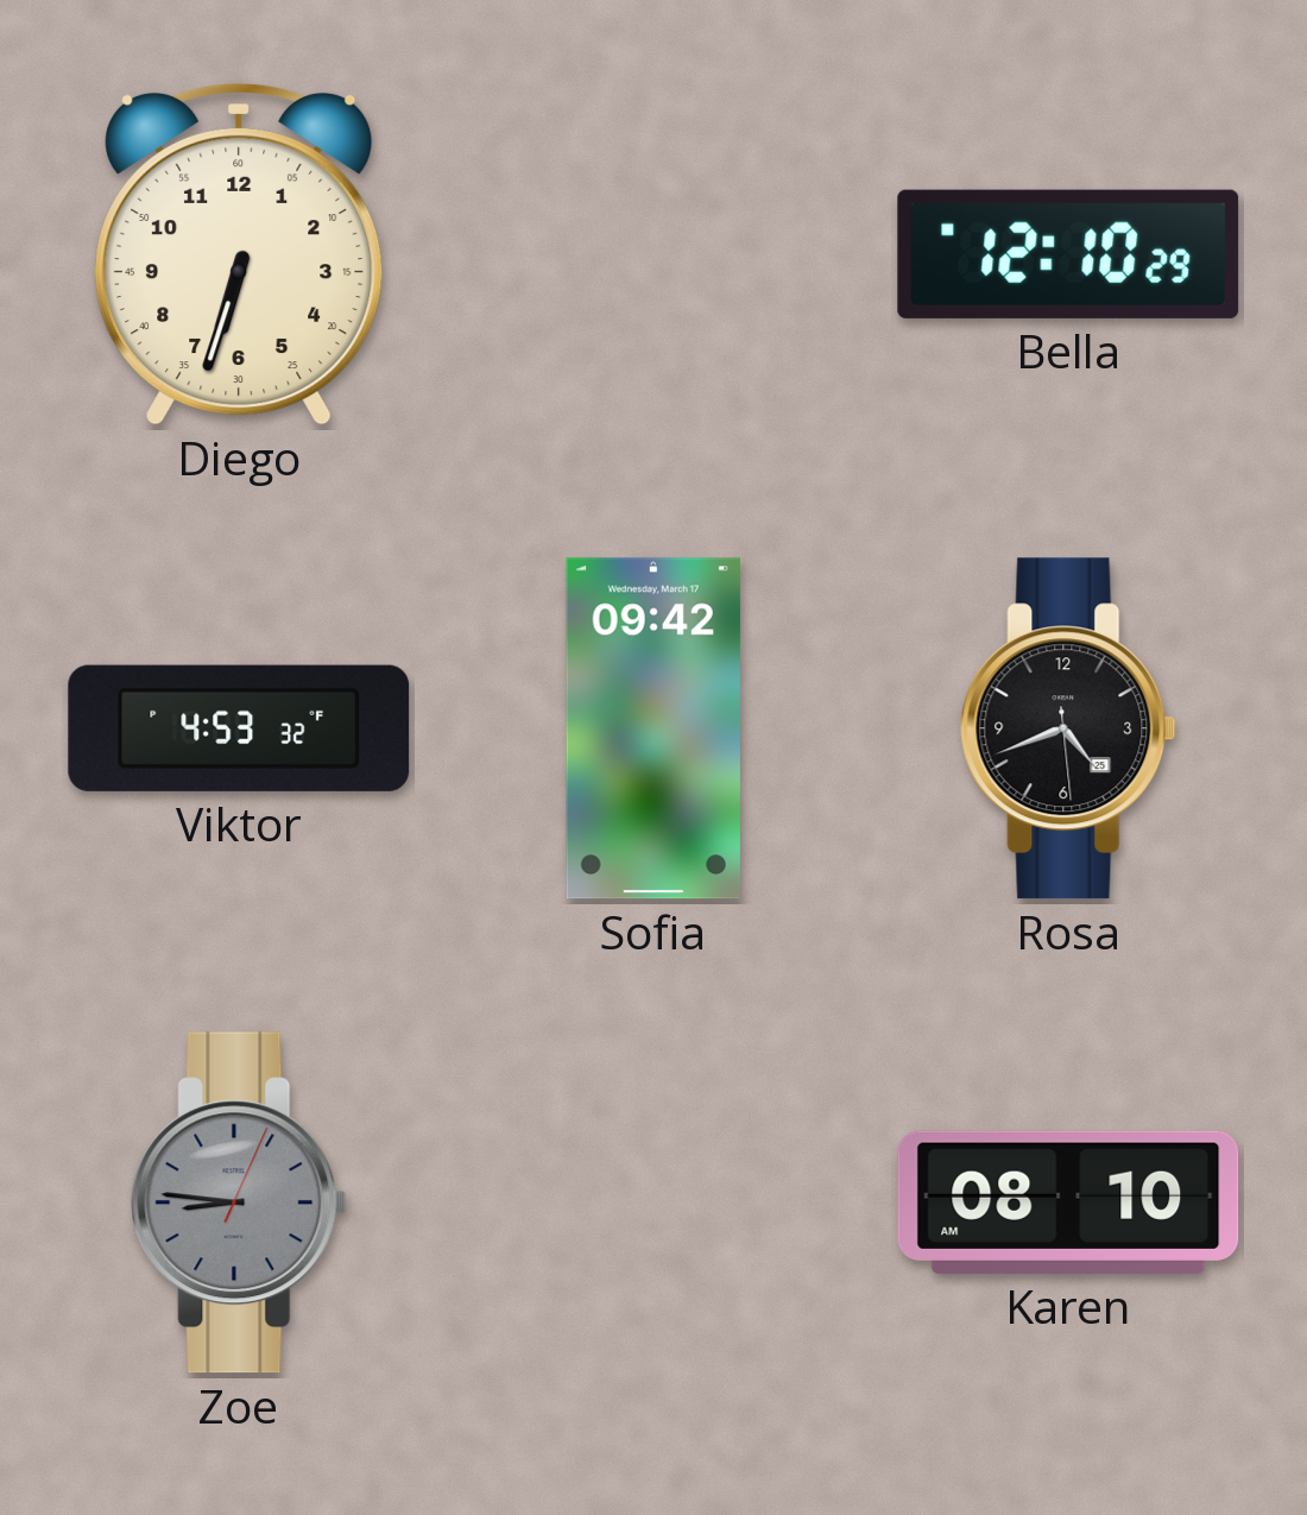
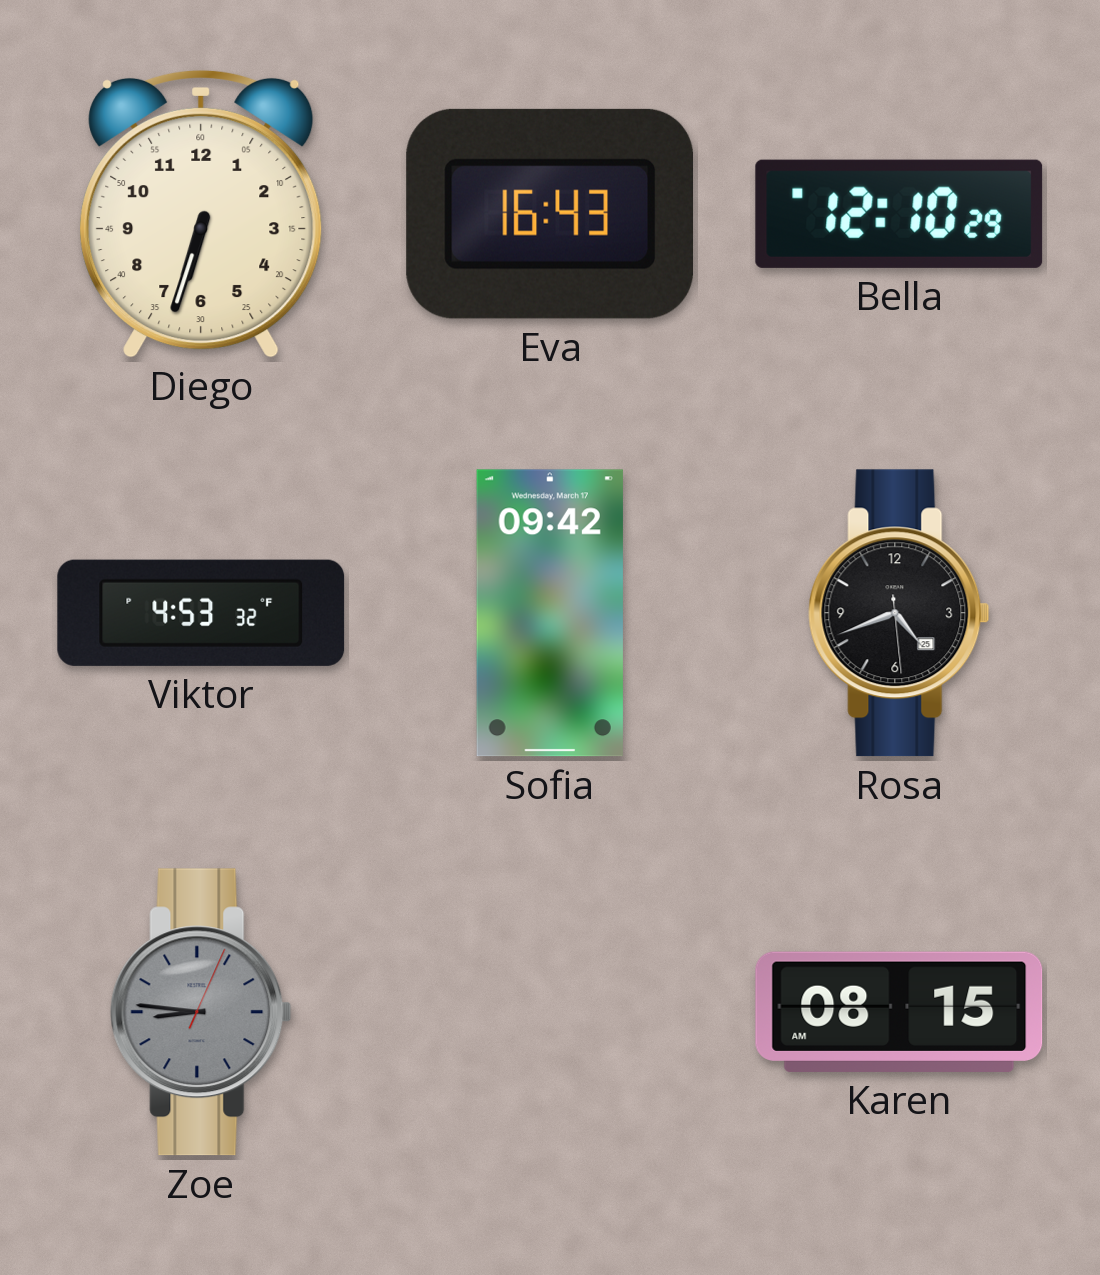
Eva: none -> 16:43 (549, 214)
Karen: 08:10 -> 08:15 (899, 1012)
